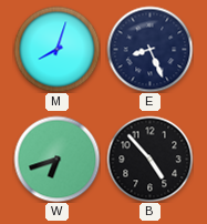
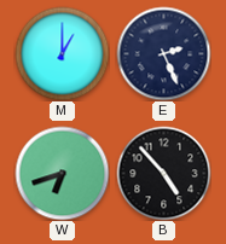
M: 8:03 -> 1:00 (62, 53)
E: 8:26 -> 2:26 (163, 53)
